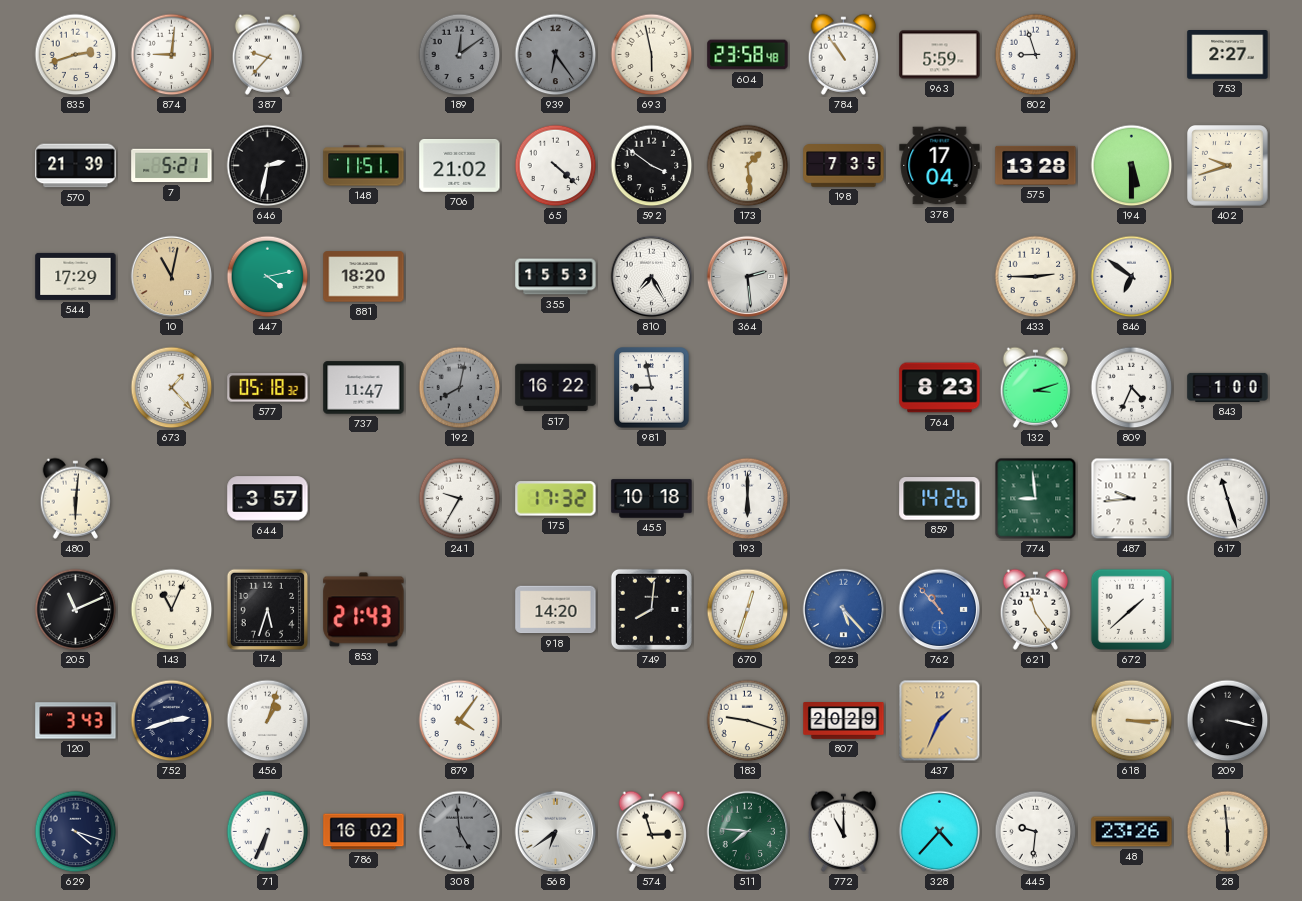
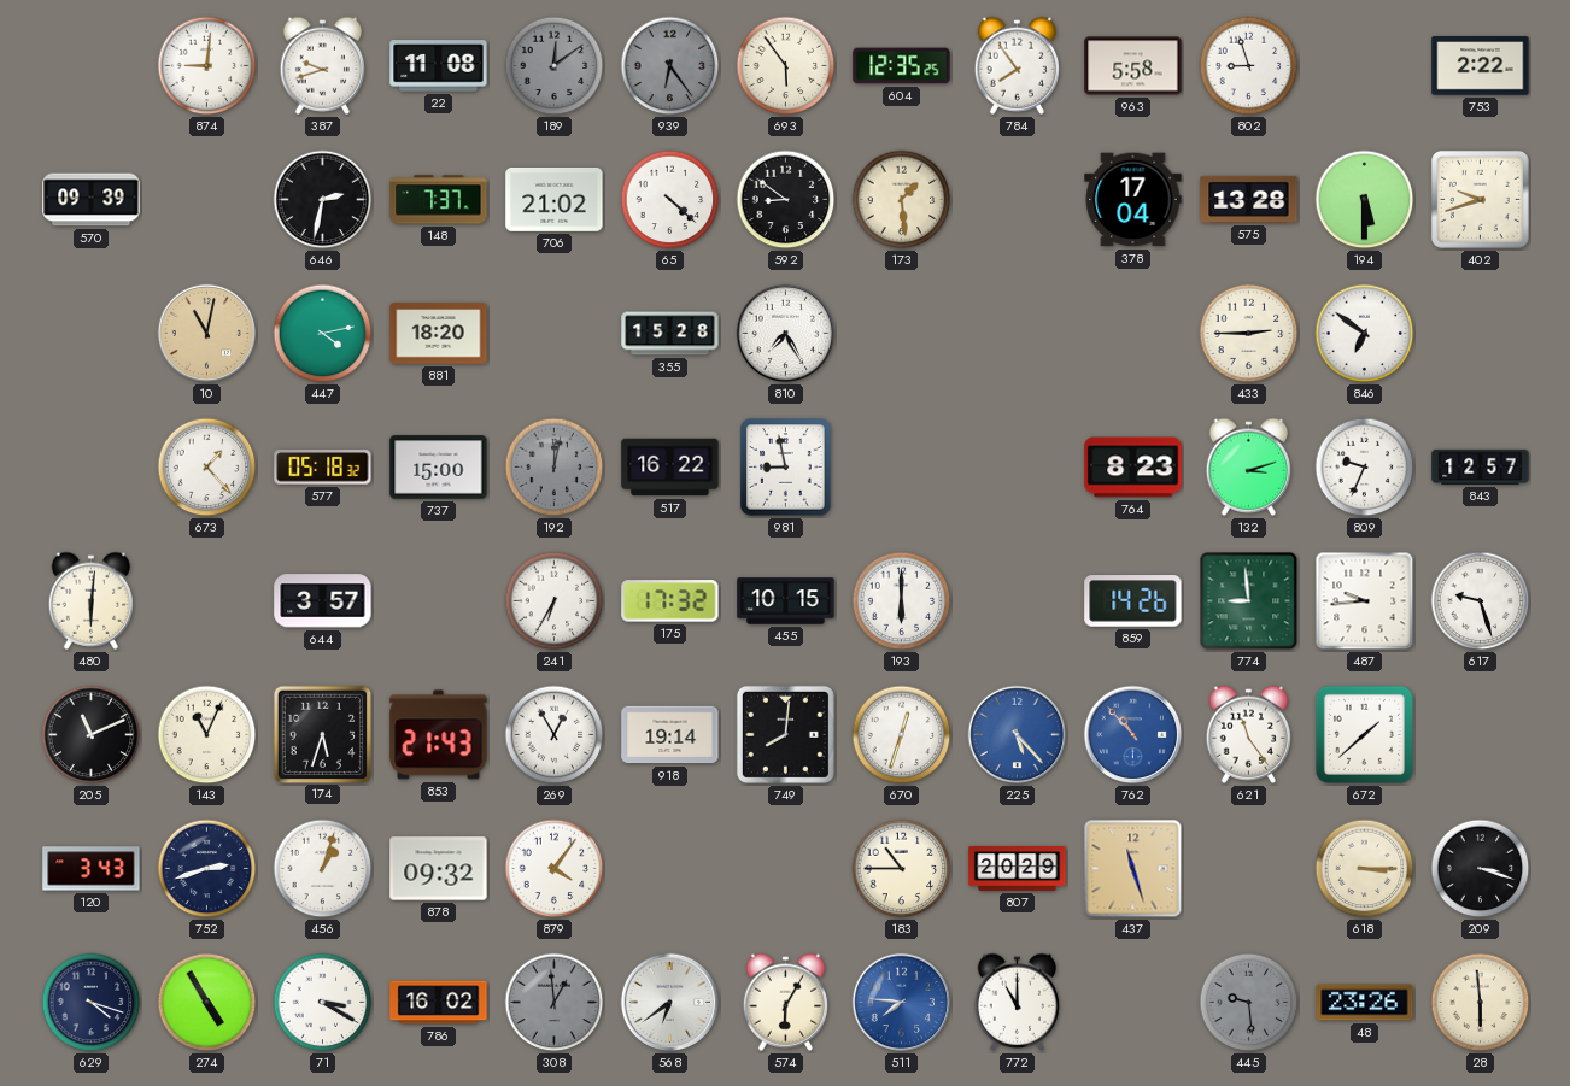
835: 2:42 -> none (76, 55)
387: 9:37 -> 9:42 (323, 65)
22: none -> 11:08 (439, 66)
693: 5:58 -> 5:54 (786, 66)
604: 23:58 -> 12:35 (902, 66)
784: 10:54 -> 7:54 (1018, 65)
963: 5:59 -> 5:58 (1133, 66)
753: 2:27 -> 2:22 (1481, 66)
570: 21:39 -> 09:39 (92, 200)
7: 5:21 -> none (172, 166)
148: 11:51 -> 7:37 (439, 200)
592: 3:51 -> 8:51 (786, 200)
198: 7:35 -> none (844, 166)
544: 17:29 -> none (76, 276)
355: 15:53 -> 15:28 (670, 334)
364: 2:29 -> none (748, 277)
737: 11:47 -> 15:00 (439, 468)
192: 8:02 -> 12:02 (555, 468)
809: 4:34 -> 9:34 (1365, 468)
843: 1:00 -> 12:57 (1481, 466)
241: 9:35 -> 6:35 (555, 601)
455: 10:18 -> 10:15 (786, 601)
617: 11:27 -> 9:27 (1481, 601)
269: none -> 12:55 (555, 735)
918: 14:20 -> 19:14 (670, 735)
878: none -> 09:32 (439, 869)
183: 9:18 -> 10:45 (902, 869)
437: 1:34 -> 11:27 (1133, 869)
209: 3:17 -> 3:18 (1481, 869)
274: none -> 4:55 (207, 1003)
71: 6:34 -> 3:20 (323, 1003)
308: 4:59 -> 12:59 (555, 1003)
574: 2:57 -> 6:05 (786, 1002)
511 dial: green -> blue (902, 1003)
328: 4:37 -> none (940, 832)
445: 9:31 -> 9:29 (1249, 1003)
445 dial: white -> grey (1249, 1003)
